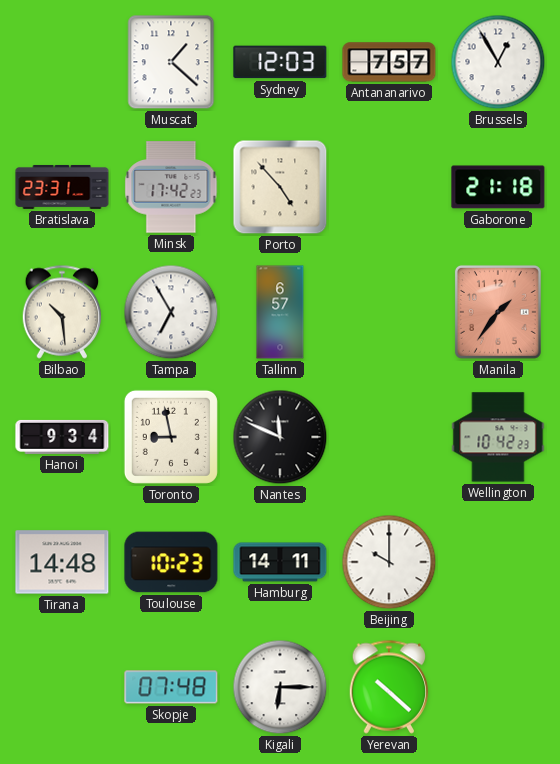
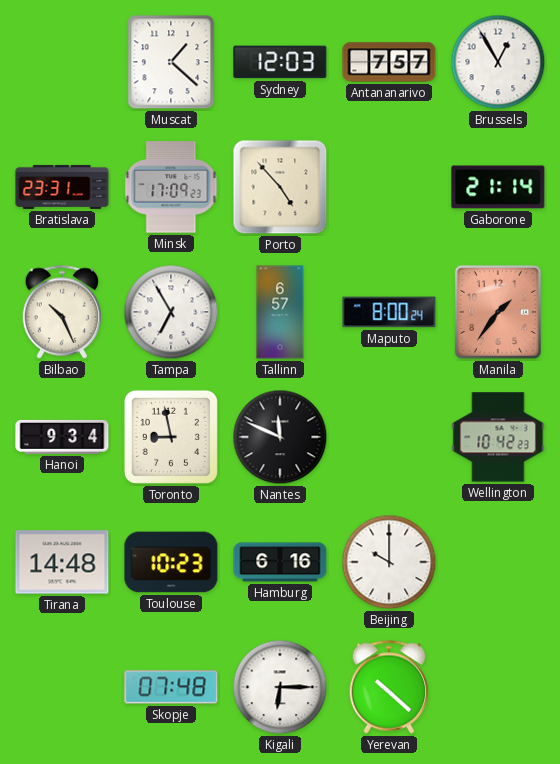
Minsk: 17:42 -> 17:09 (171, 187)
Gaborone: 21:18 -> 21:14 (498, 187)
Bilbao: 10:29 -> 10:26 (62, 312)
Maputo: none -> 8:00 (389, 312)
Hamburg: 14:11 -> 6:16 (280, 562)
